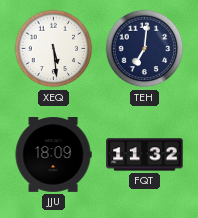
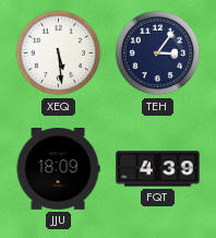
TEH: 7:01 -> 3:06 (158, 53)
FQT: 11:32 -> 4:39 (158, 169)
